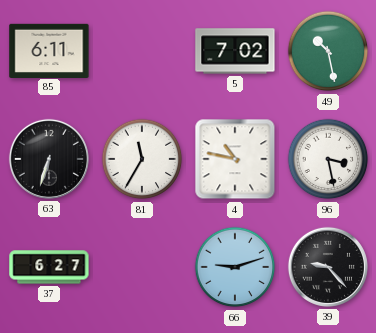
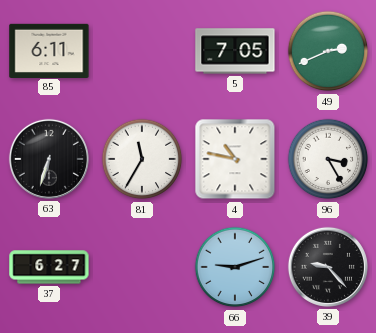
5: 7:02 -> 7:05 (235, 51)
49: 10:28 -> 2:41 (328, 51)
96: 3:28 -> 3:25 (328, 159)
